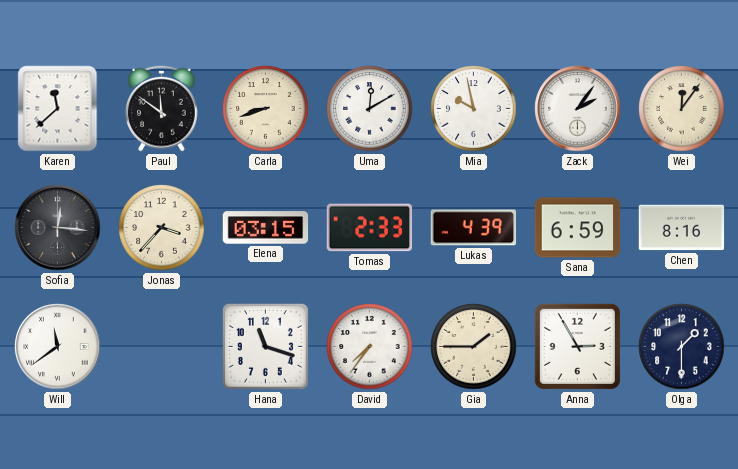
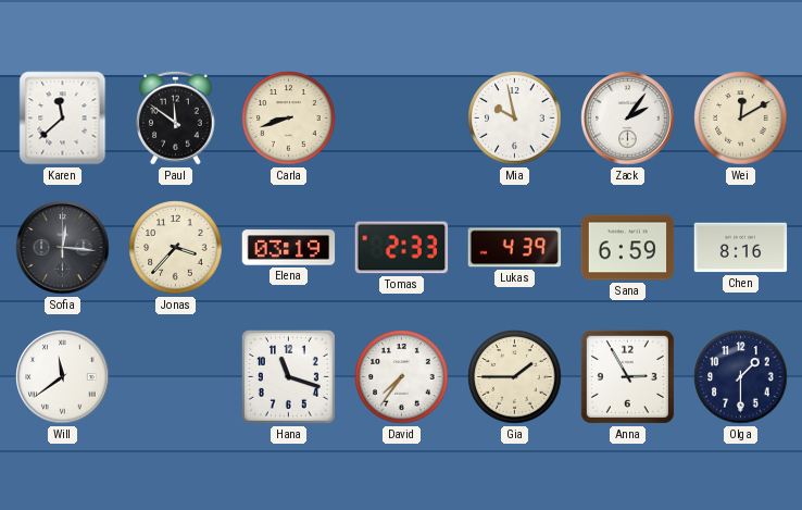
Uma: 12:10 -> none (370, 109)
Wei: 12:06 -> 12:10 (741, 119)
Elena: 03:15 -> 03:19 (289, 248)
